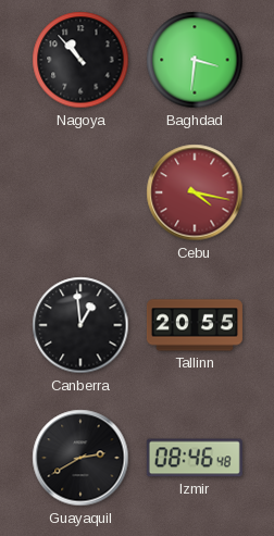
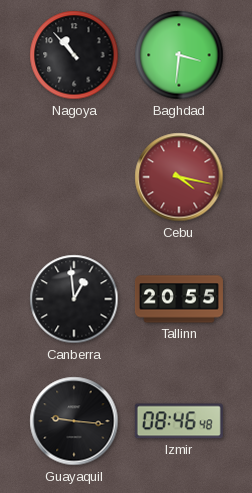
Guayaquil: 2:40 -> 9:16 (74, 421)
